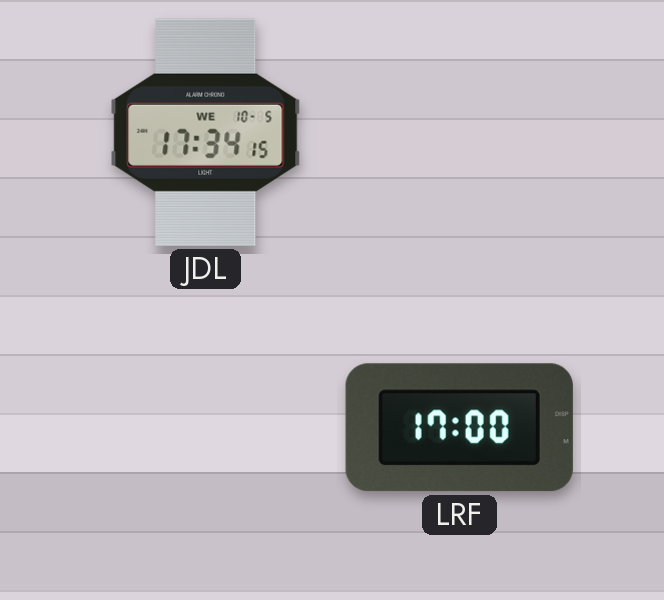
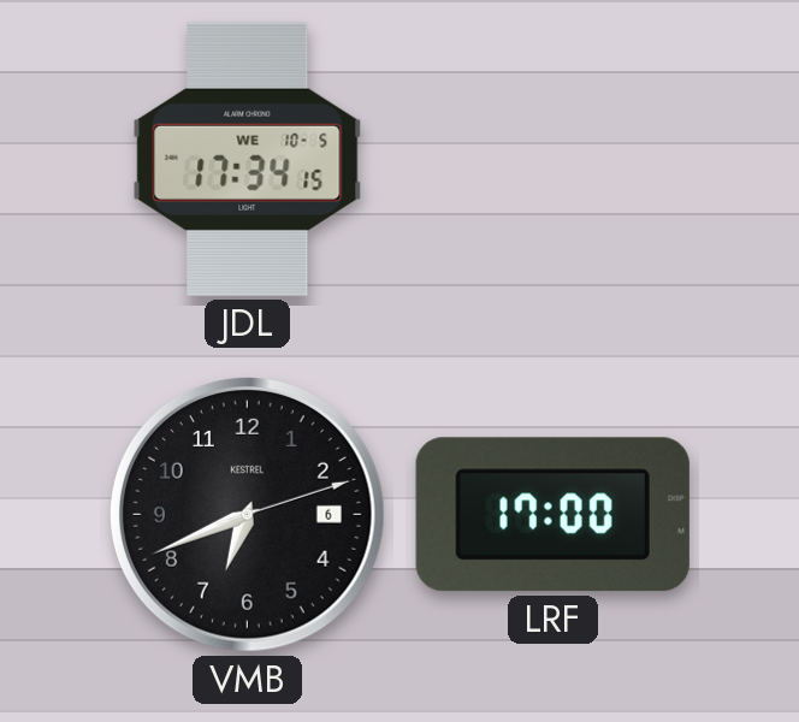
VMB: none -> 6:41 (247, 514)
